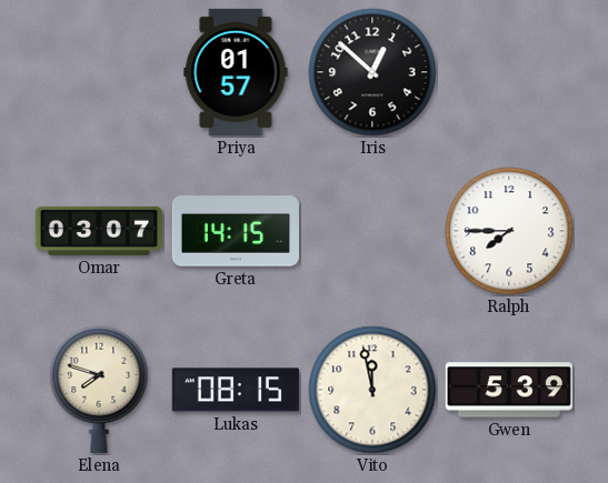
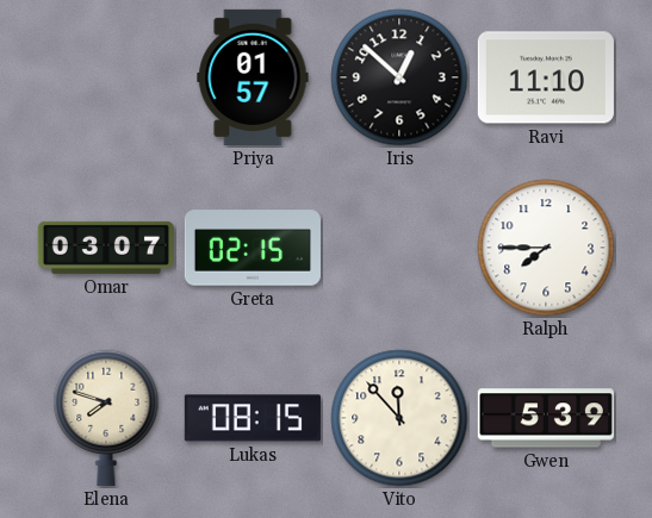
Ravi: none -> 11:10 (546, 77)
Greta: 14:15 -> 02:15 (253, 248)
Vito: 11:58 -> 11:53 (399, 418)
